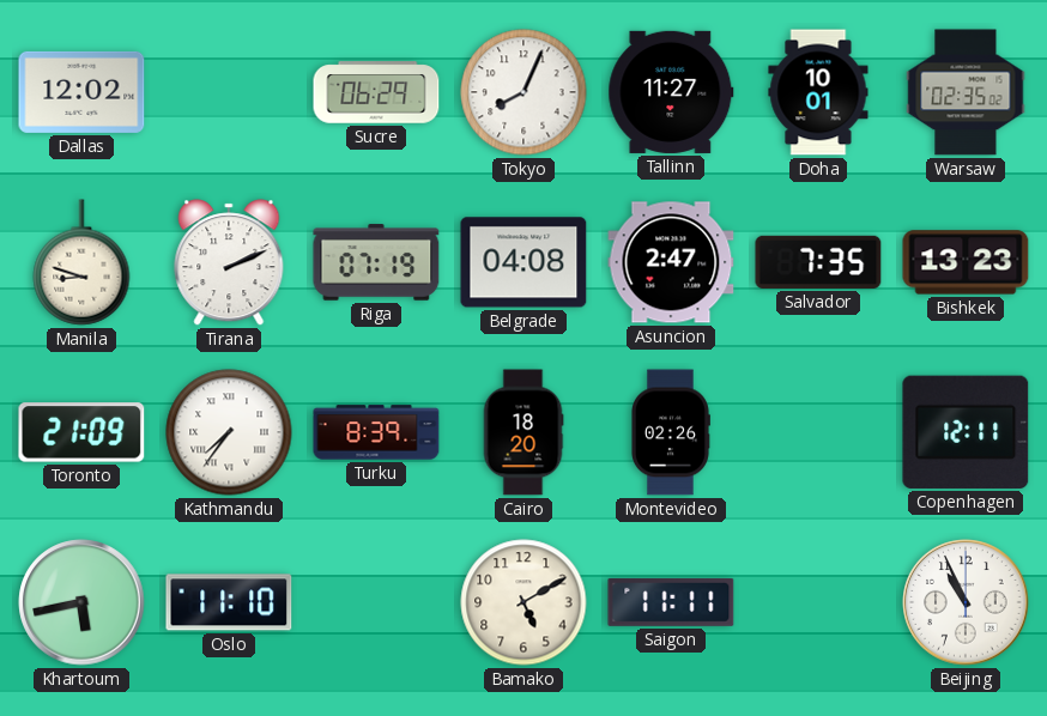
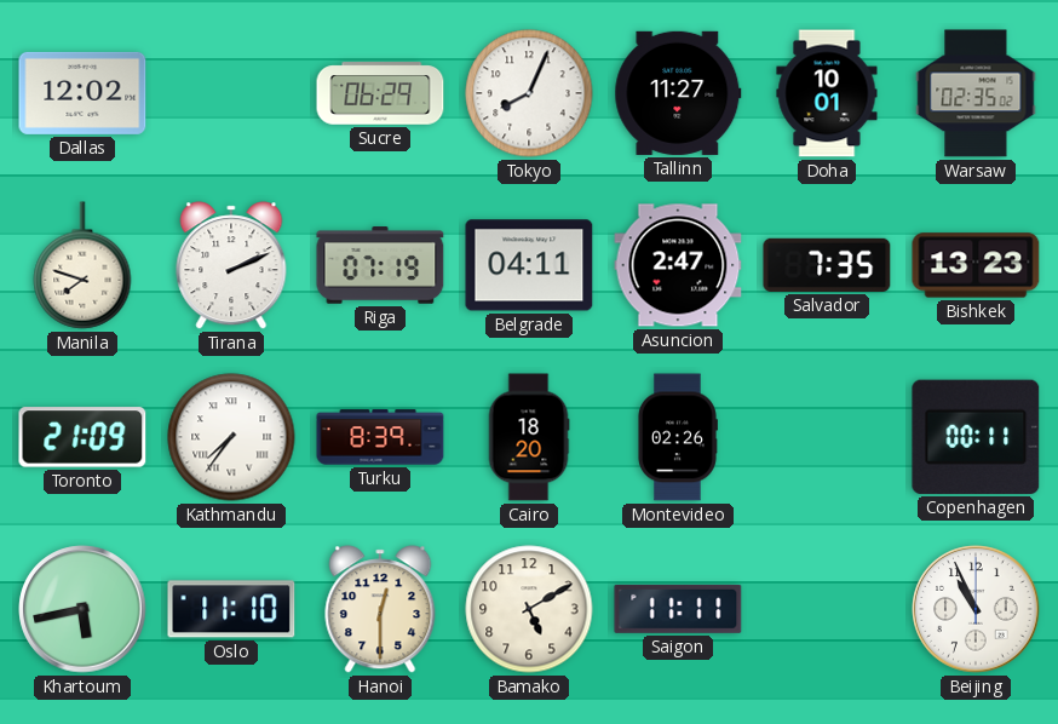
Manila: 8:48 -> 7:48 (82, 265)
Belgrade: 04:08 -> 04:11 (529, 265)
Copenhagen: 12:11 -> 00:11 (976, 437)
Hanoi: none -> 12:30 (380, 609)
